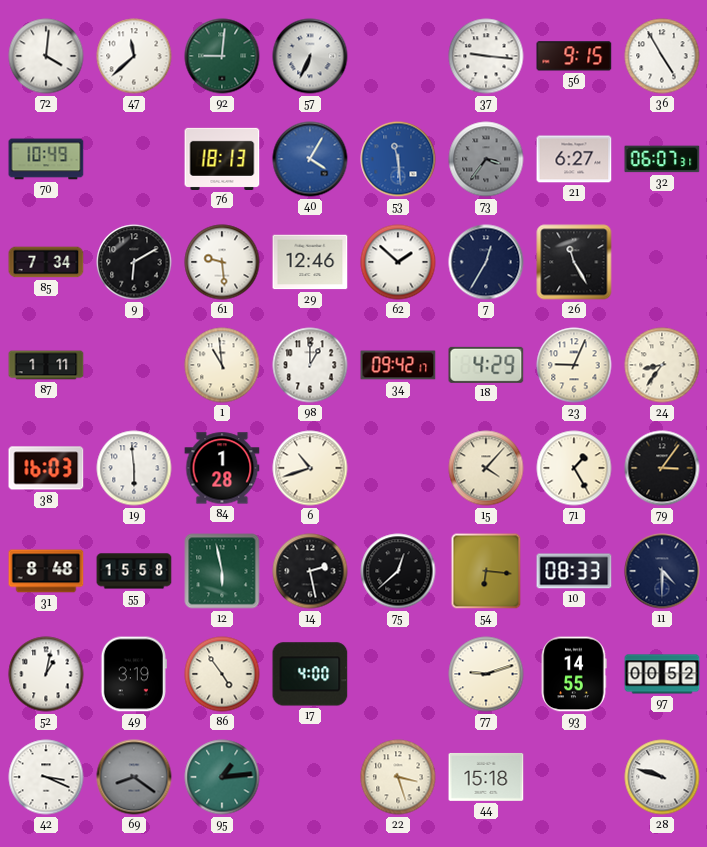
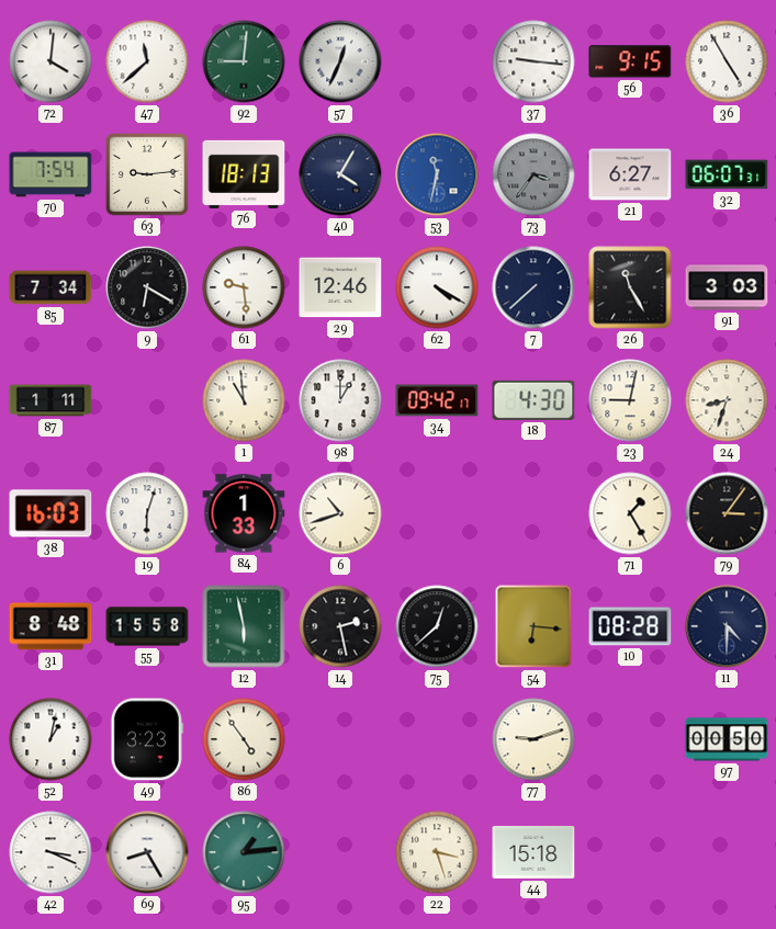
57: 6:34 -> 12:34 (340, 61)
70: 10:49 -> 7:54 (50, 174)
63: none -> 9:14 (147, 174)
40 dial: blue -> navy (340, 174)
53: 11:29 -> 11:32 (437, 174)
9: 6:10 -> 6:20 (147, 287)
62: 1:52 -> 4:20 (437, 287)
7: 12:35 -> 7:38 (533, 287)
91: none -> 3:03 (727, 287)
18: 4:29 -> 4:30 (533, 400)
23: 9:04 -> 9:02 (630, 400)
24: 8:36 -> 8:33 (727, 400)
19: 5:59 -> 6:03 (147, 513)
84: 1:28 -> 1:33 (244, 513)
15: 4:07 -> none (486, 468)
10: 08:33 -> 08:28 (630, 626)
49: 3:19 -> 3:23 (147, 739)
17: 4:00 -> none (310, 674)
93: 14:55 -> none (574, 674)
97: 00:52 -> 00:50 (727, 739)
69: 8:21 -> 8:25 (147, 852)
69 dial: grey -> white (147, 852)
28: 9:48 -> none (662, 777)
